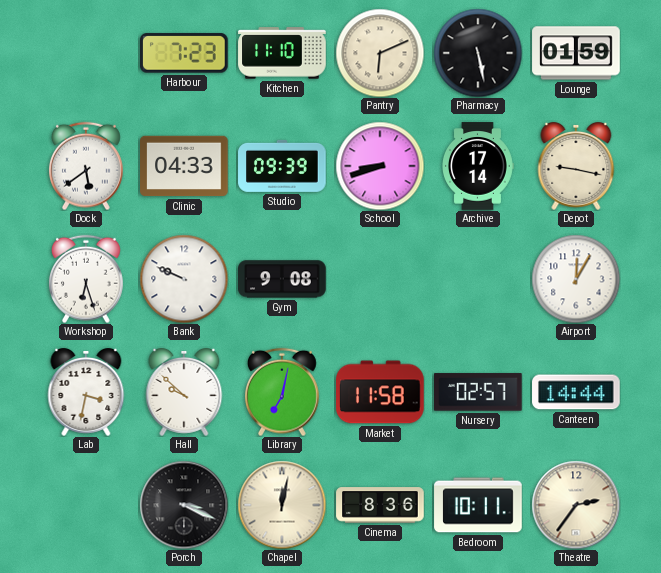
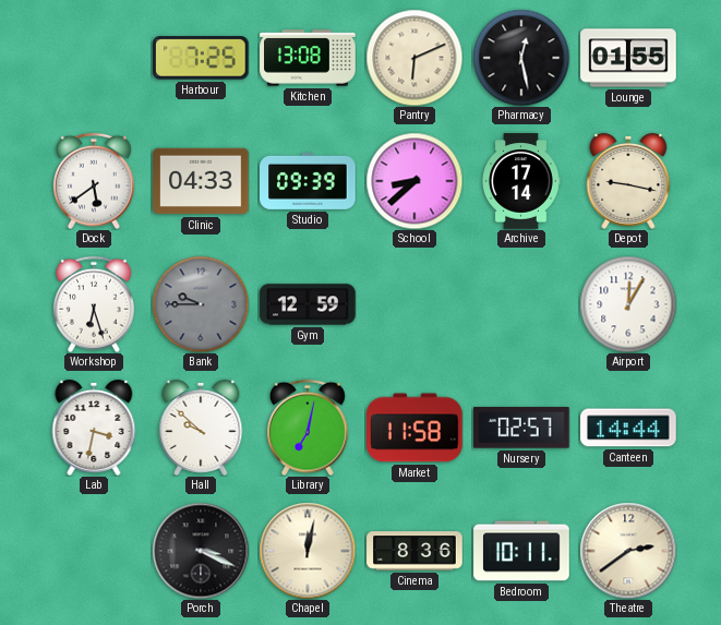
Harbour: 7:23 -> 7:25 (202, 58)
Kitchen: 11:10 -> 13:08 (308, 58)
Pharmacy: 5:28 -> 12:28 (521, 58)
Lounge: 01:59 -> 01:55 (628, 58)
School: 8:42 -> 8:38 (414, 181)
Bank: 9:49 -> 9:45 (201, 304)
Bank dial: white -> grey (201, 304)
Gym: 9:08 -> 12:59 (308, 304)
Theatre: 2:36 -> 2:39 (628, 551)
